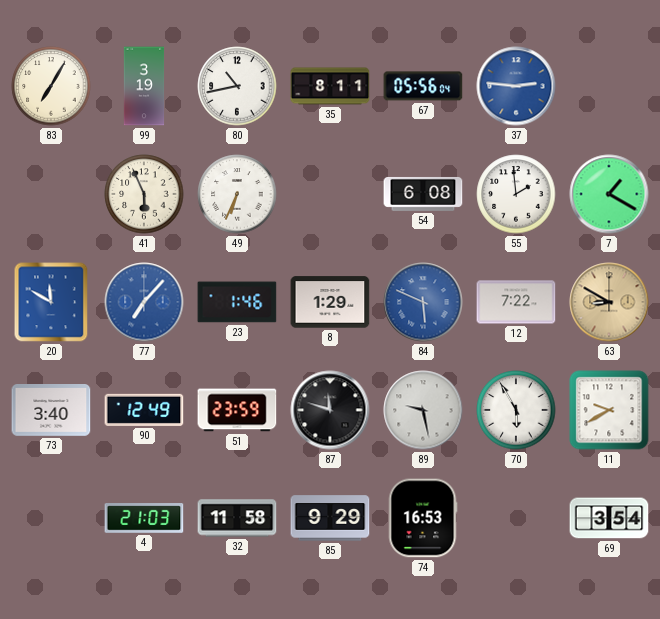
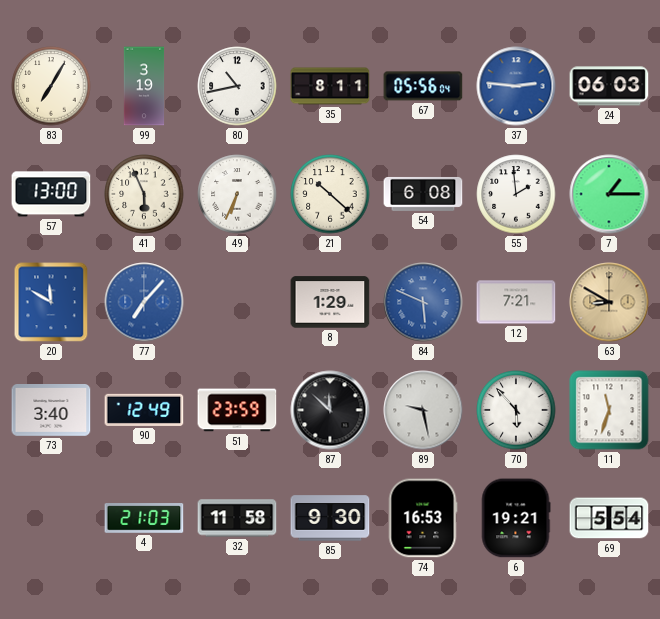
24: none -> 06:03 (609, 86)
57: none -> 13:00 (51, 194)
21: none -> 10:22 (330, 194)
7: 1:20 -> 1:15 (609, 194)
23: 1:46 -> none (237, 302)
12: 7:22 -> 7:21 (516, 302)
87: 11:48 -> 11:52 (330, 410)
70: 5:55 -> 5:53 (516, 410)
11: 9:40 -> 11:33 (609, 410)
85: 9:29 -> 9:30 (330, 518)
6: none -> 19:21 (516, 518)
69: 3:54 -> 5:54 (609, 518)
